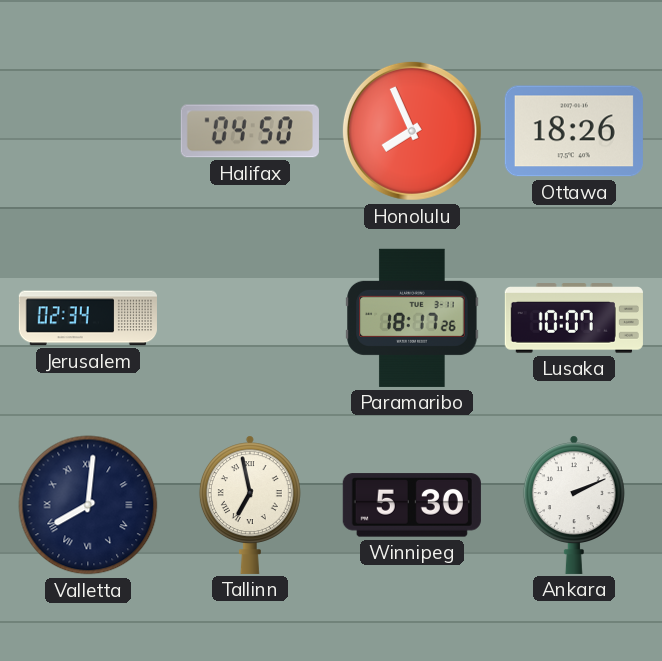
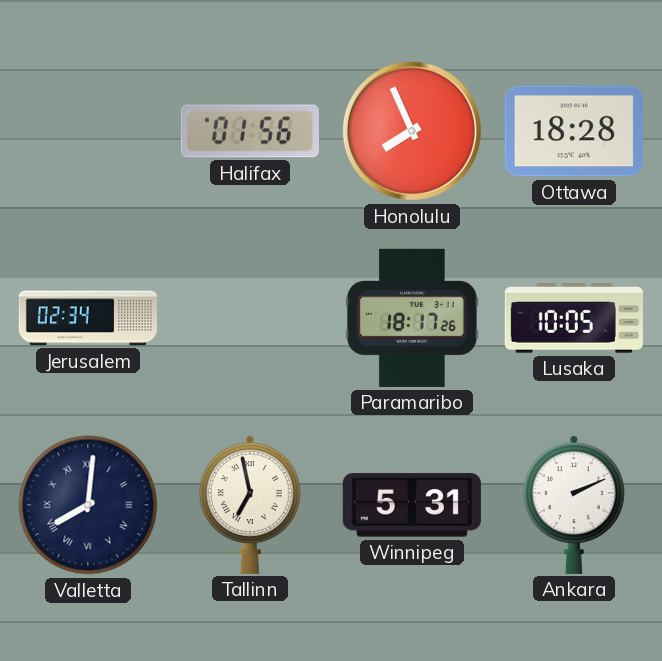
Halifax: 04:50 -> 01:56 (250, 131)
Ottawa: 18:26 -> 18:28 (574, 131)
Lusaka: 10:07 -> 10:05 (574, 318)
Winnipeg: 5:30 -> 5:31 (412, 505)
